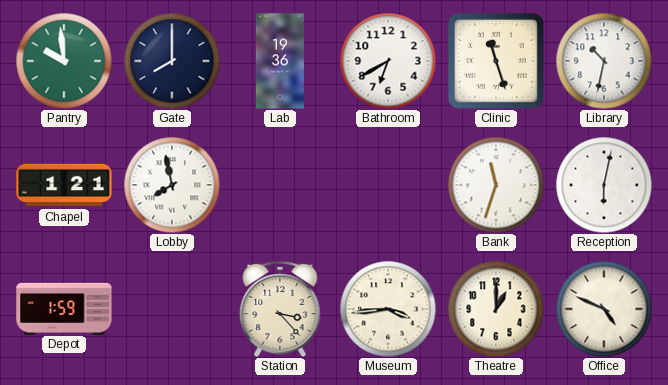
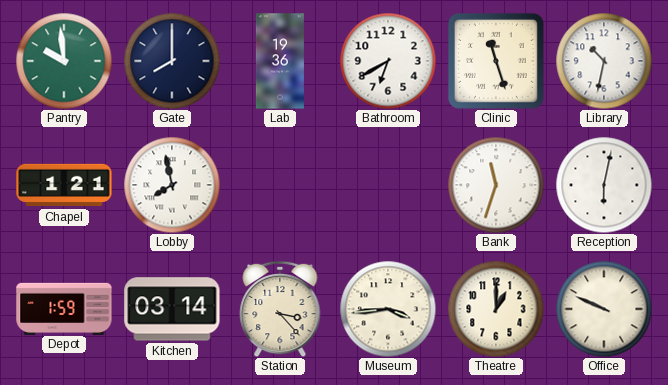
Kitchen: none -> 03:14 (172, 309)
Office: 4:49 -> 9:49 (604, 309)
